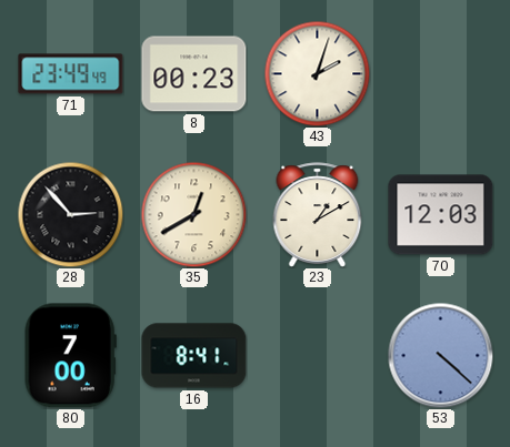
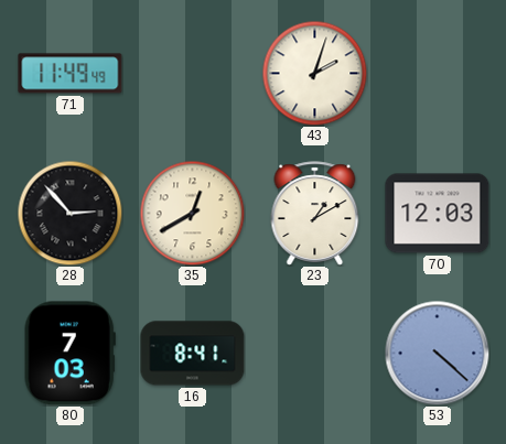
71: 23:49 -> 11:49 (71, 74)
8: 00:23 -> none (194, 74)
80: 7:00 -> 7:03 (69, 354)
